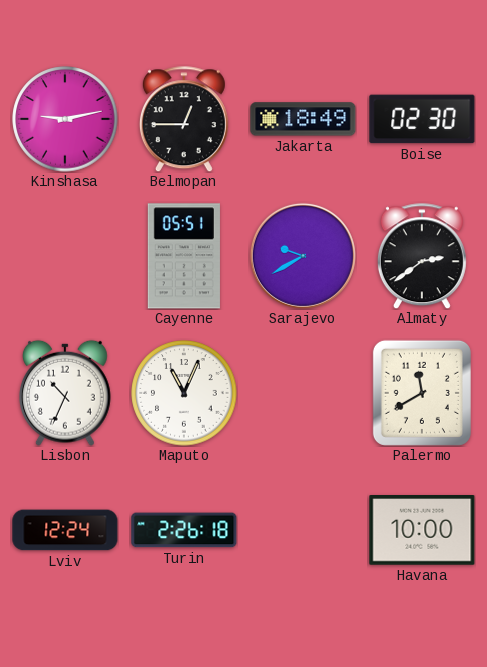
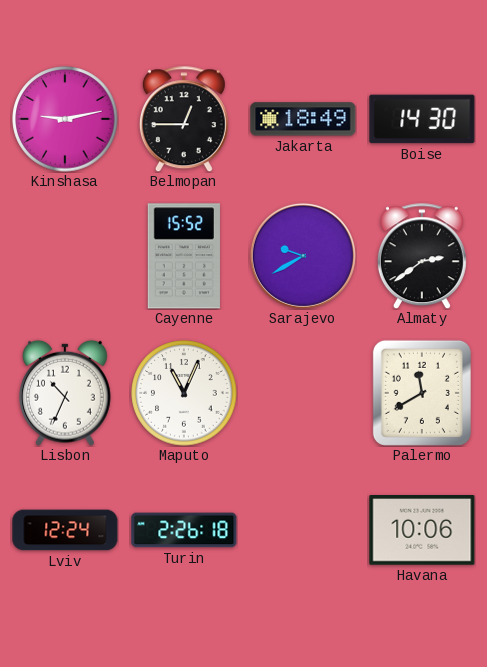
Boise: 02:30 -> 14:30 (422, 119)
Cayenne: 05:51 -> 15:52 (184, 256)
Havana: 10:00 -> 10:06 (422, 530)
